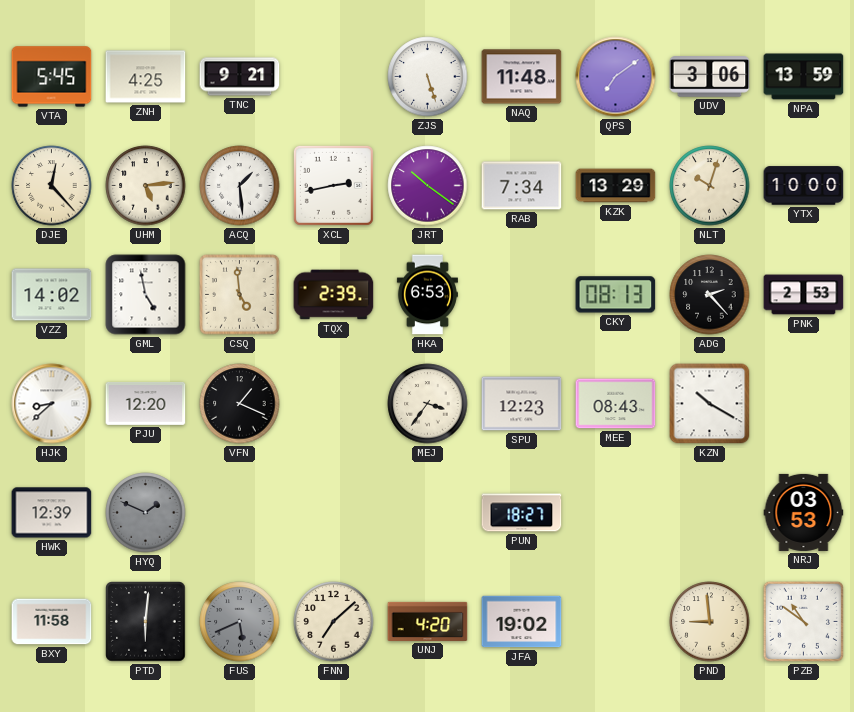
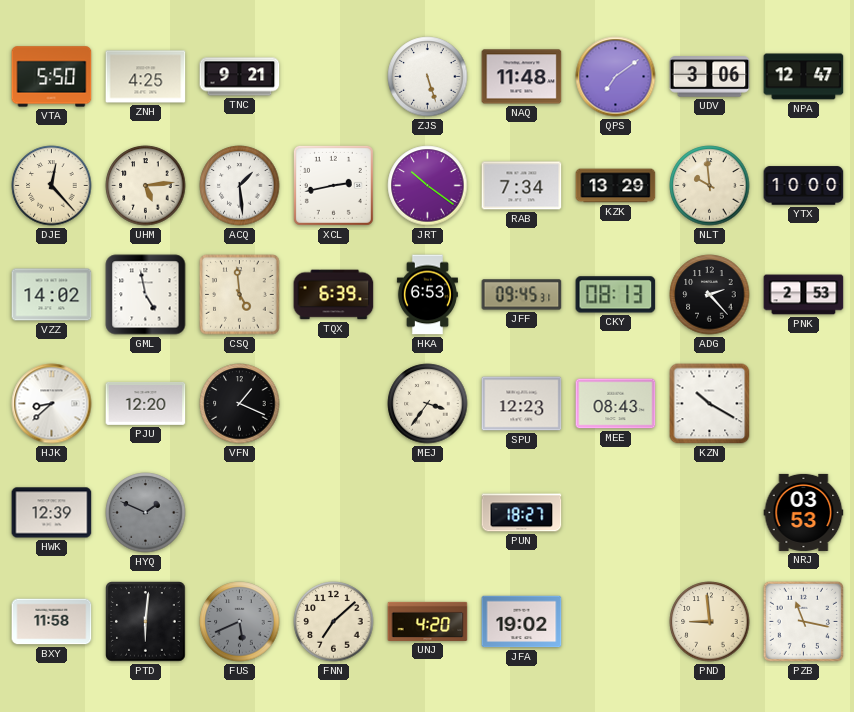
VTA: 5:45 -> 5:50 (52, 77)
NPA: 13:59 -> 12:47 (804, 77)
NLT: 10:03 -> 9:59 (710, 186)
TQX: 2:39 -> 6:39 (334, 295)
JFF: none -> 09:45 (522, 295)
PZB: 10:51 -> 11:17 (803, 621)
